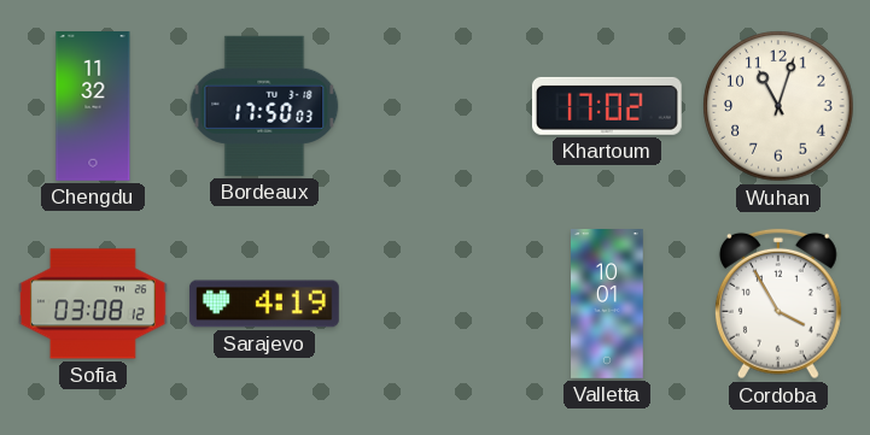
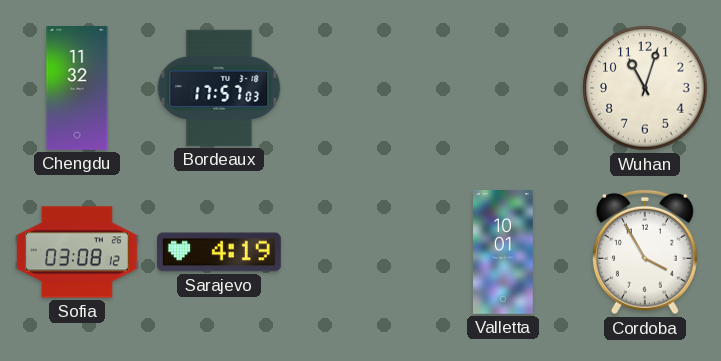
Bordeaux: 17:50 -> 17:57 (219, 88)
Khartoum: 17:02 -> none (607, 106)
